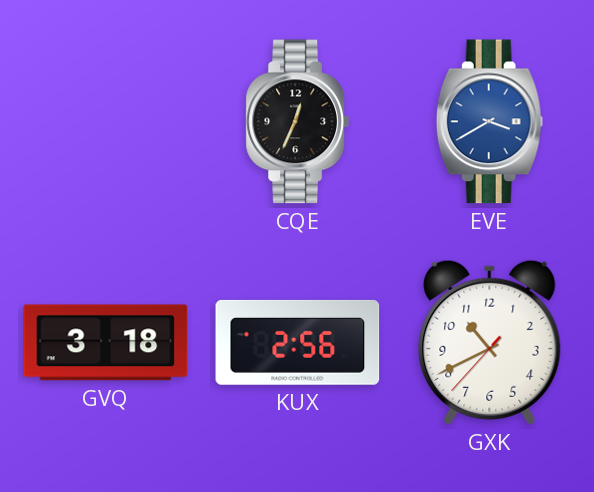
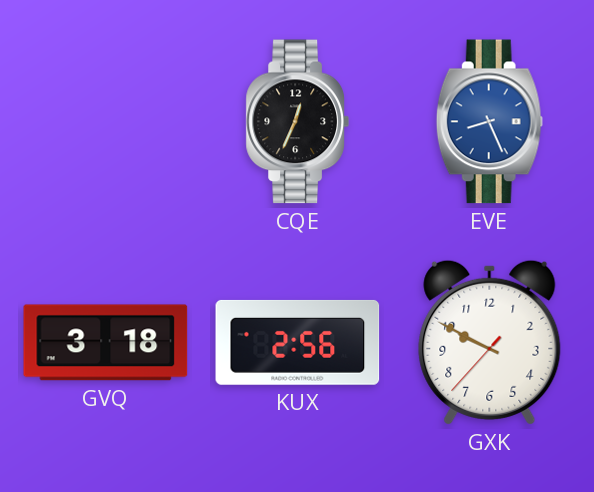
EVE: 3:40 -> 8:26 (489, 122)
GXK: 10:40 -> 9:49 (490, 342)
